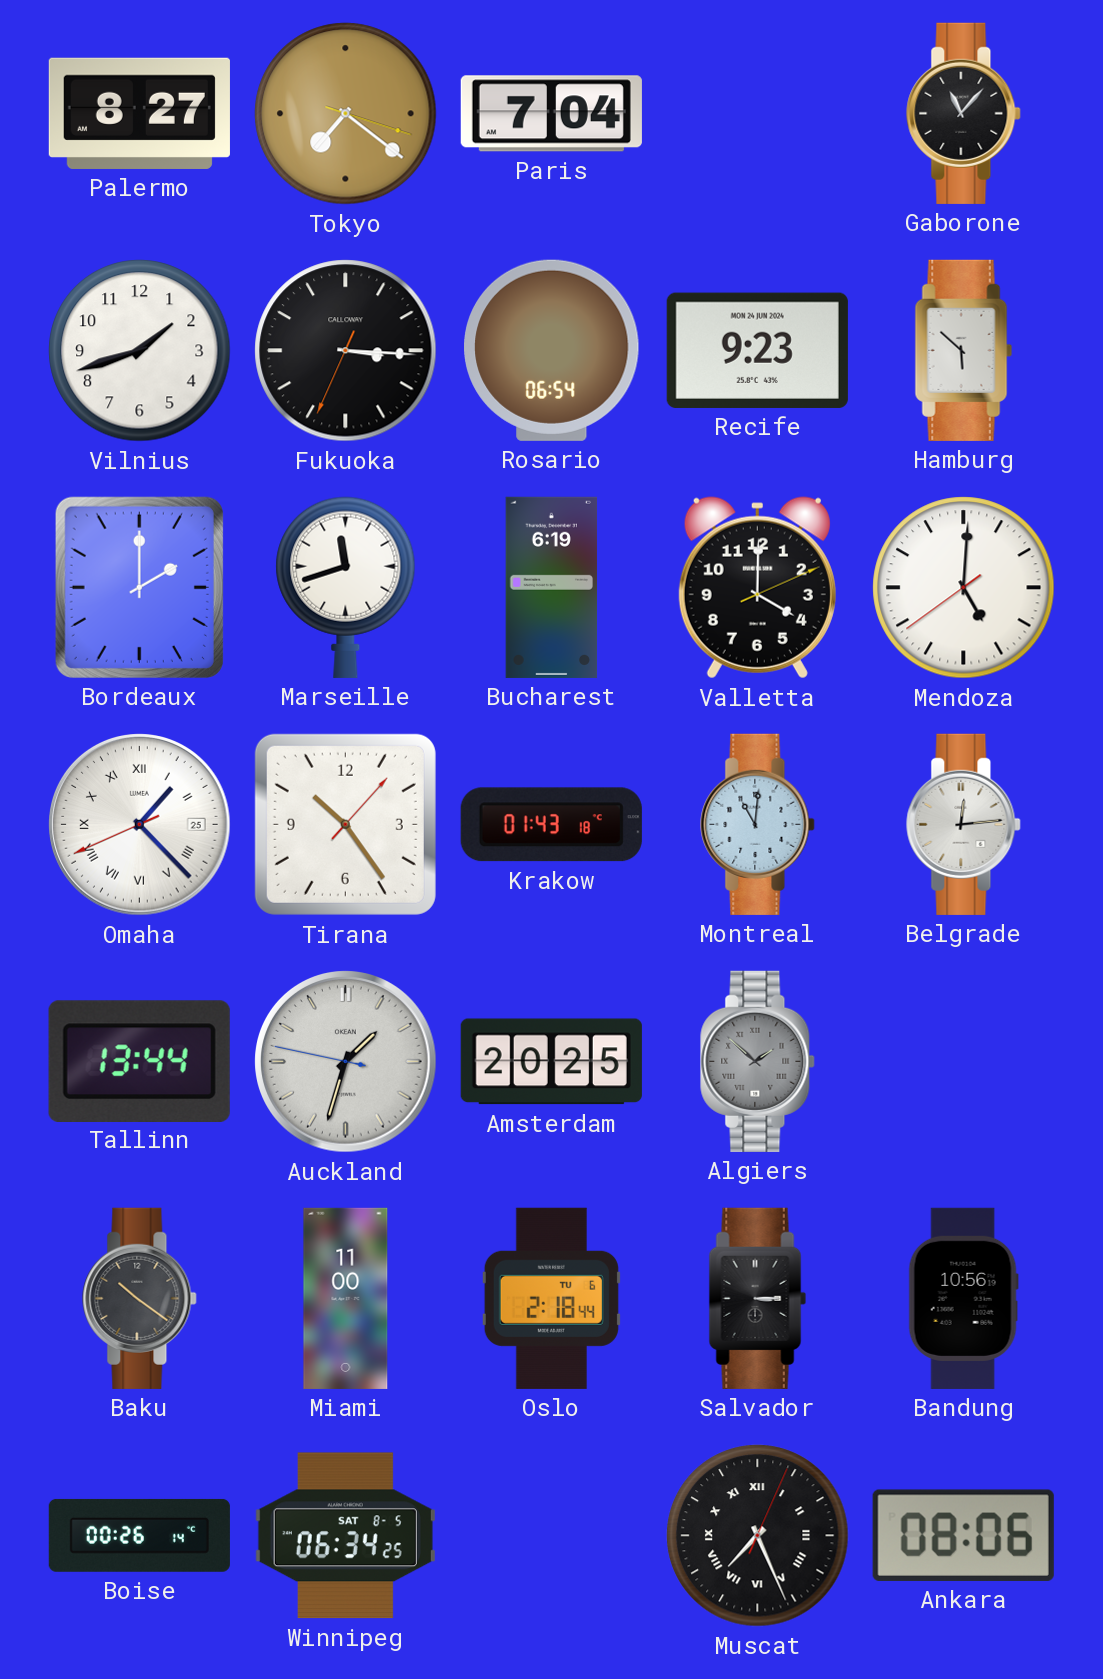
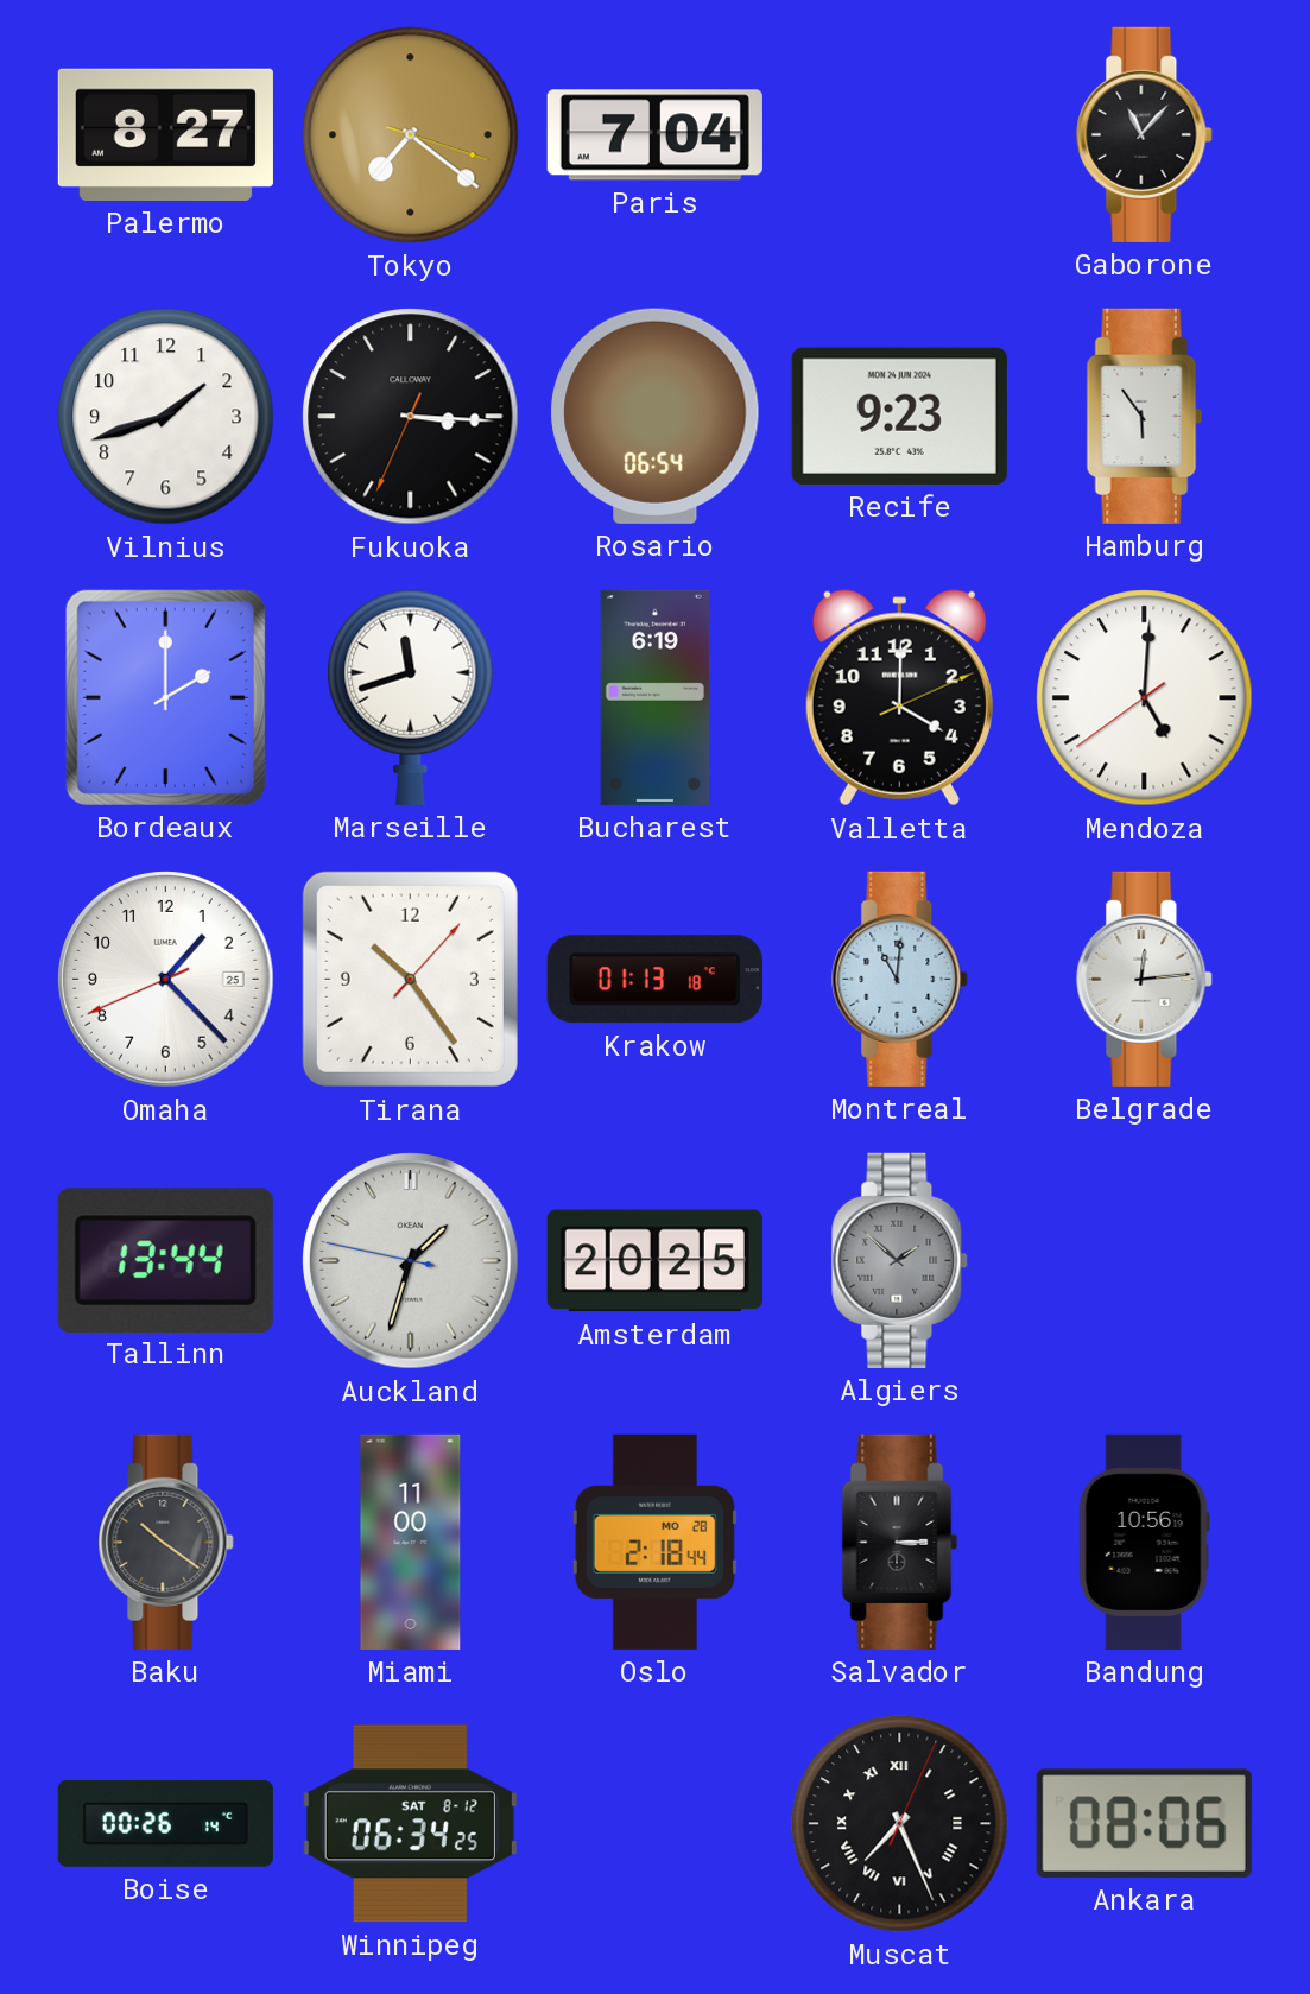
Hamburg: 5:52 -> 5:54 (1145, 416)
Omaha numerals: Roman -> Arabic (166, 980)
Krakow: 01:43 -> 01:13 (654, 980)
Oslo date: TU 6 -> MO 28 (654, 1542)
Winnipeg date: SAT 8-5 -> SAT 8-12 (410, 1824)
